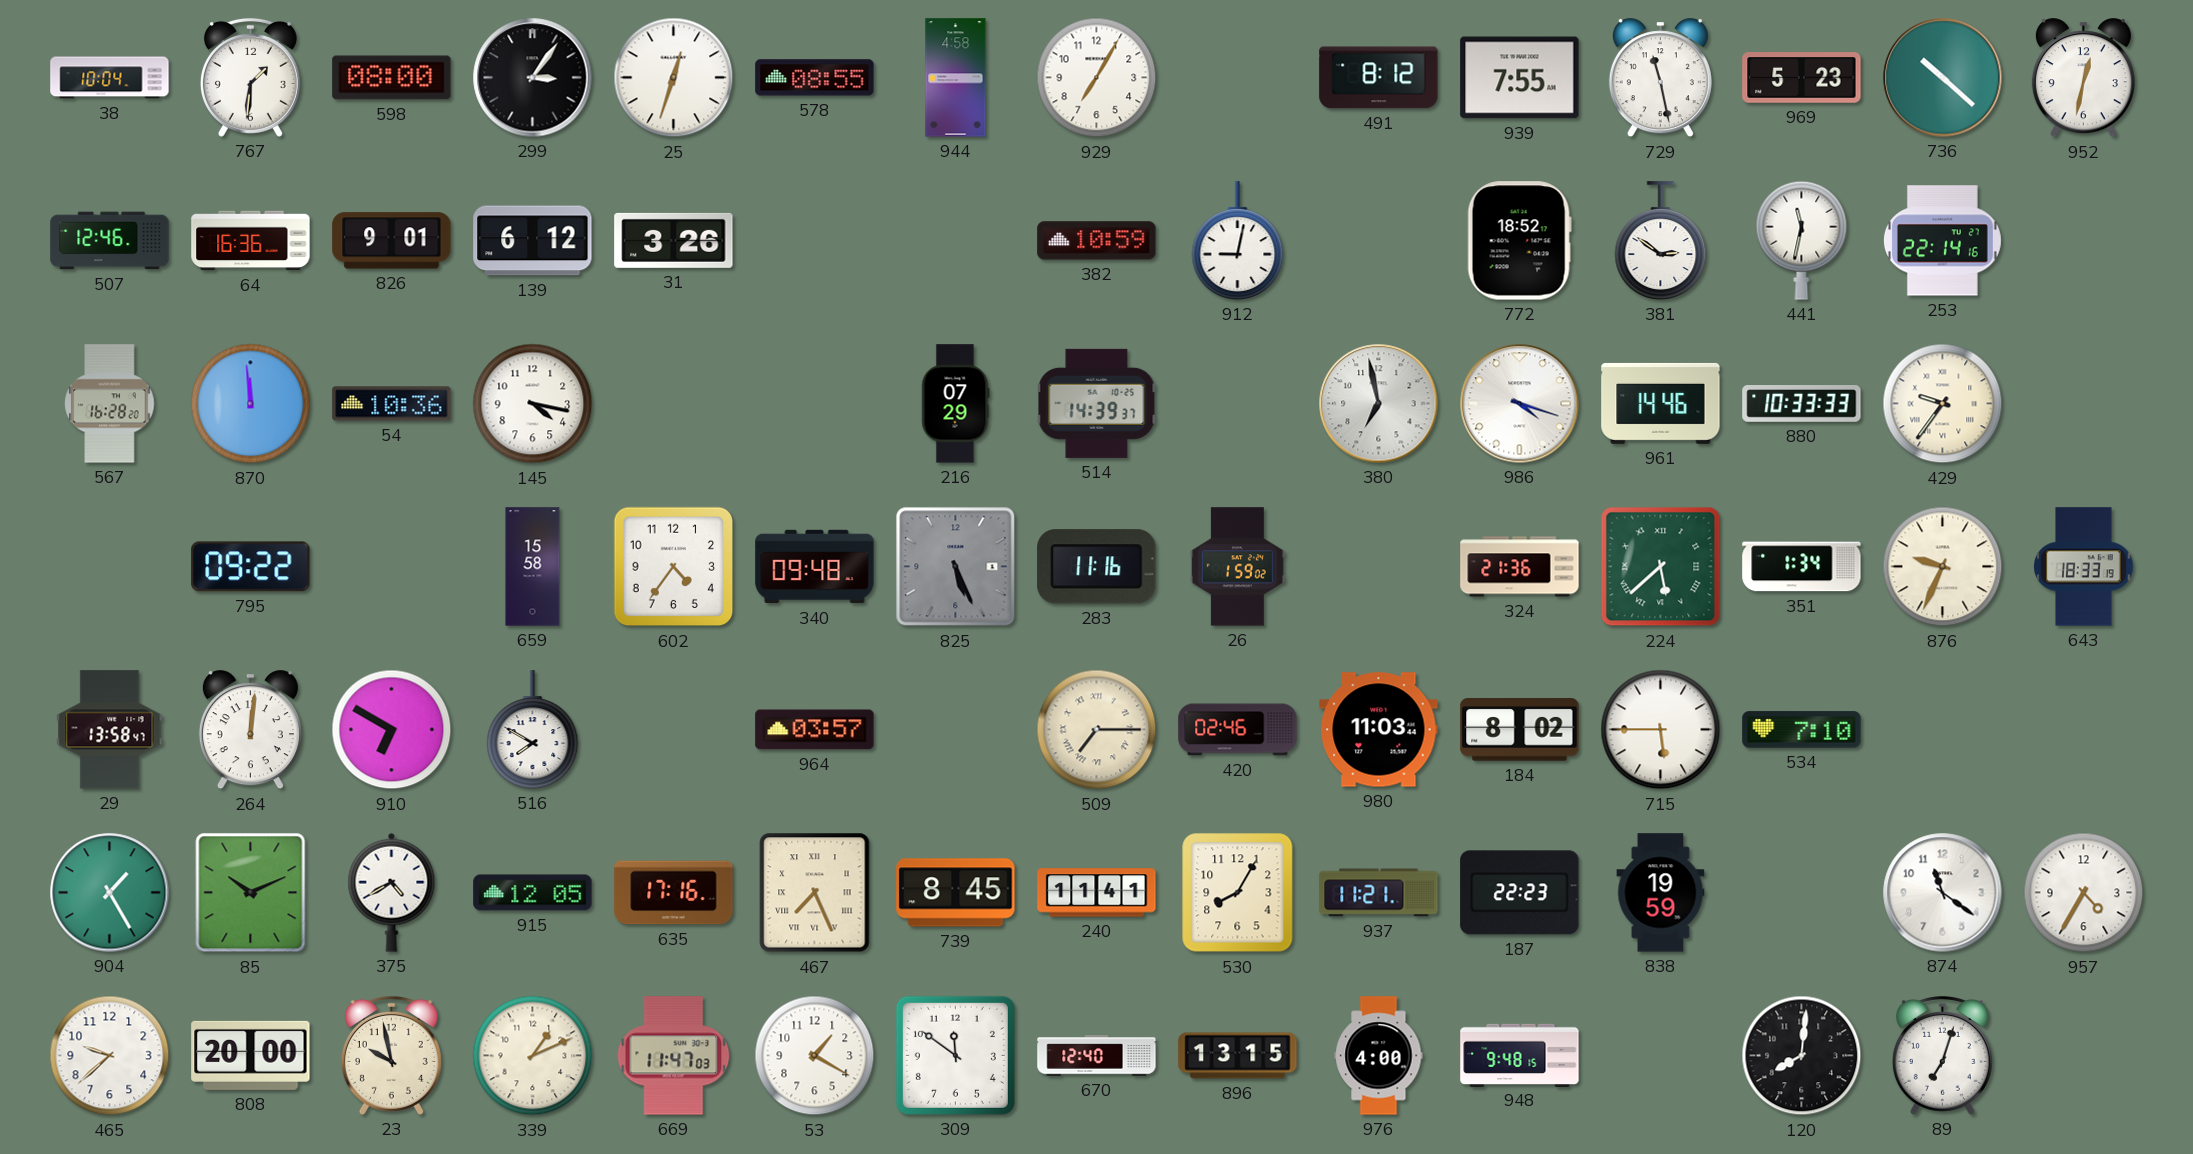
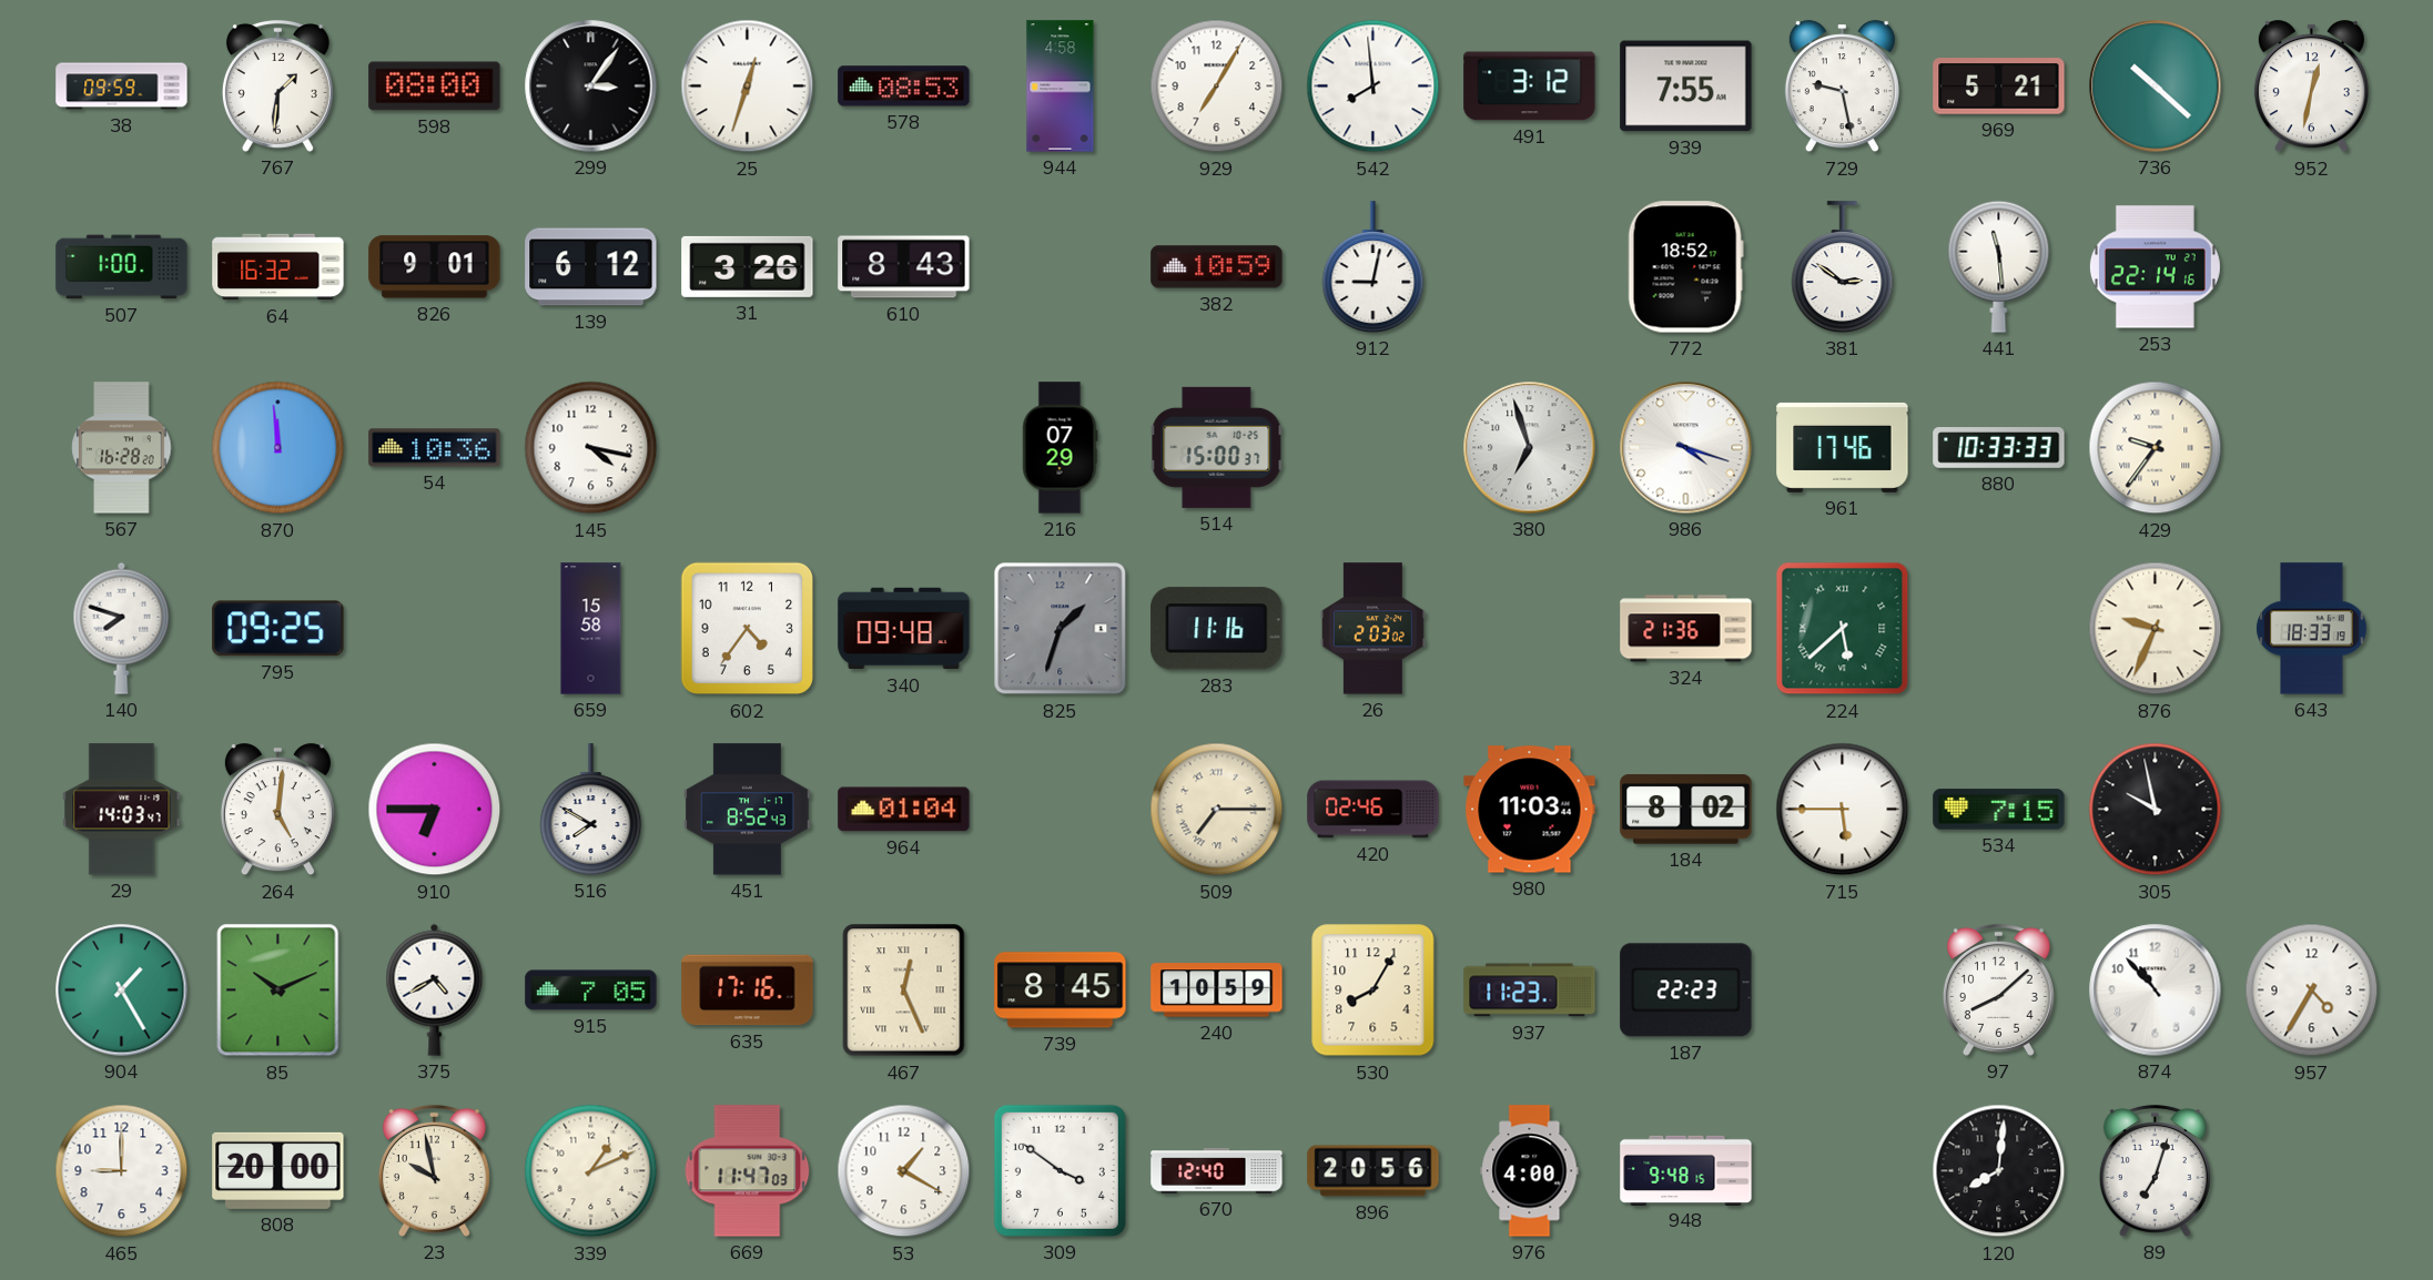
38: 10:04 -> 09:59 (122, 87)
578: 08:55 -> 08:53 (904, 87)
542: none -> 7:59 (1373, 87)
491: 8:12 -> 3:12 (1530, 87)
729: 11:28 -> 9:28 (1842, 87)
969: 5:23 -> 5:21 (1999, 87)
507: 12:46 -> 1:00 (122, 267)
64: 16:36 -> 16:32 (278, 267)
610: none -> 8:43 (904, 267)
441: 11:32 -> 11:29 (1999, 266)
514: 14:39 -> 15:00 (1217, 447)
380: 6:58 -> 6:57 (1530, 448)
961: 14:46 -> 17:46 (1843, 447)
140: none -> 7:48 (122, 628)
795: 09:22 -> 09:25 (278, 629)
825: 5:26 -> 1:33 (1061, 629)
26: 1:59 -> 2:03 (1372, 629)
351: 1:34 -> none (1802, 567)
29: 13:58 -> 14:03 (122, 810)
264: 12:01 -> 5:01 (277, 810)
910: 6:50 -> 6:45 (435, 810)
451: none -> 8:52 (748, 810)
964: 03:57 -> 01:04 (904, 810)
534: 7:10 -> 7:15 (1999, 810)
305: none -> 9:58 (2156, 810)
915: 12:05 -> 7:05 (591, 991)
467: 7:26 -> 12:26 (904, 991)
240: 11:41 -> 10:59 (1217, 991)
937: 11:21 -> 11:23 (1530, 991)
838: 19:59 -> none (1661, 893)
97: none -> 8:08 (1998, 989)
874: 11:21 -> 10:53 (2156, 991)
465: 9:38 -> 9:00 (122, 1171)
309: 11:51 -> 3:51 (1060, 1170)
896: 13:15 -> 20:56 (1373, 1171)
